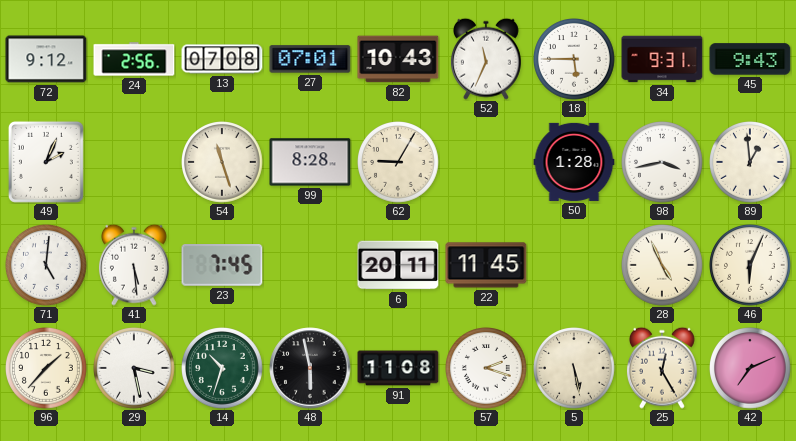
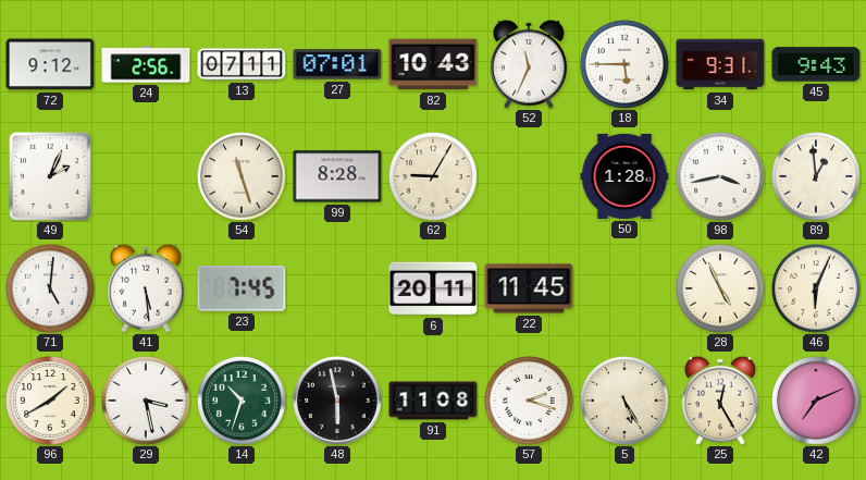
13: 07:08 -> 07:11 (242, 64)
96: 1:37 -> 1:40 (51, 402)
5: 5:28 -> 5:25 (626, 402)
